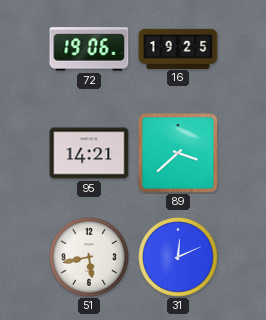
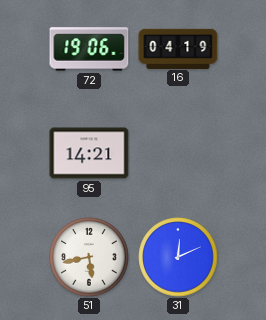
16: 19:25 -> 04:19 (178, 48)
89: 3:38 -> none (178, 153)
